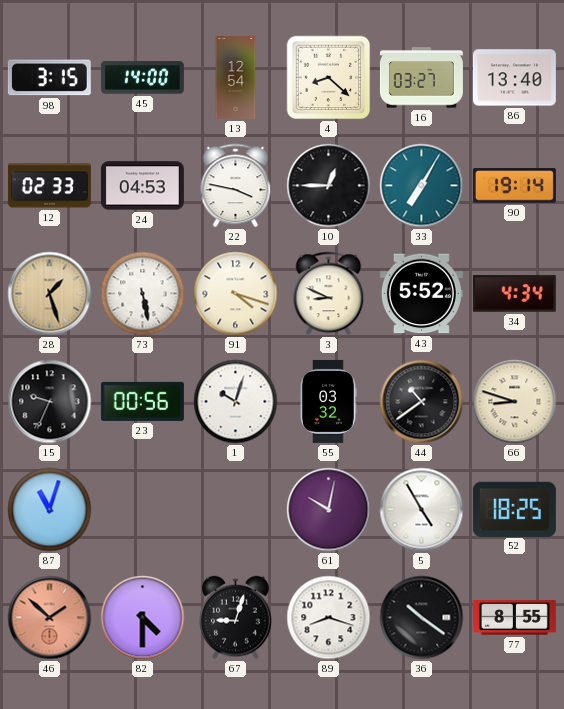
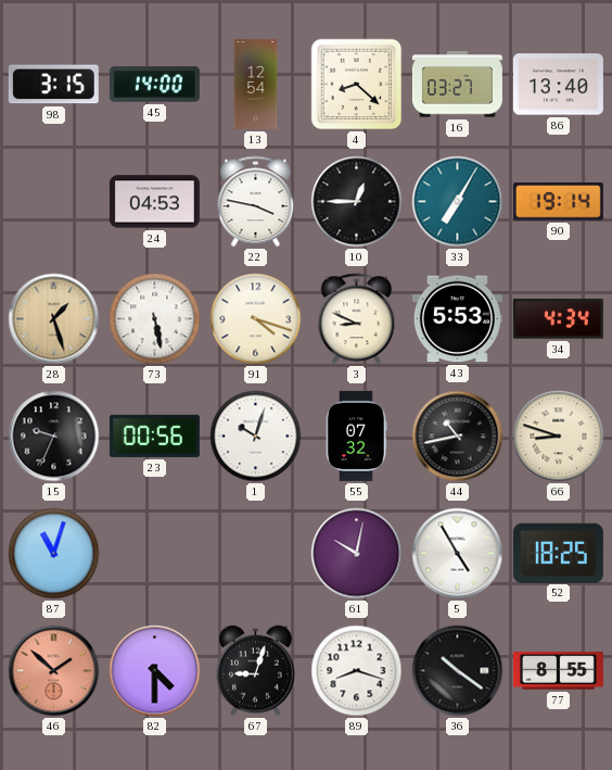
12: 02:33 -> none (49, 186)
43: 5:52 -> 5:53 (457, 319)
55: 03:32 -> 07:32 (356, 436)
44: 10:39 -> 10:43 (458, 437)
